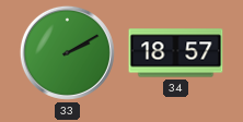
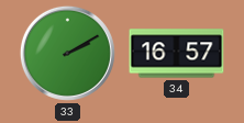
34: 18:57 -> 16:57 (177, 54)
